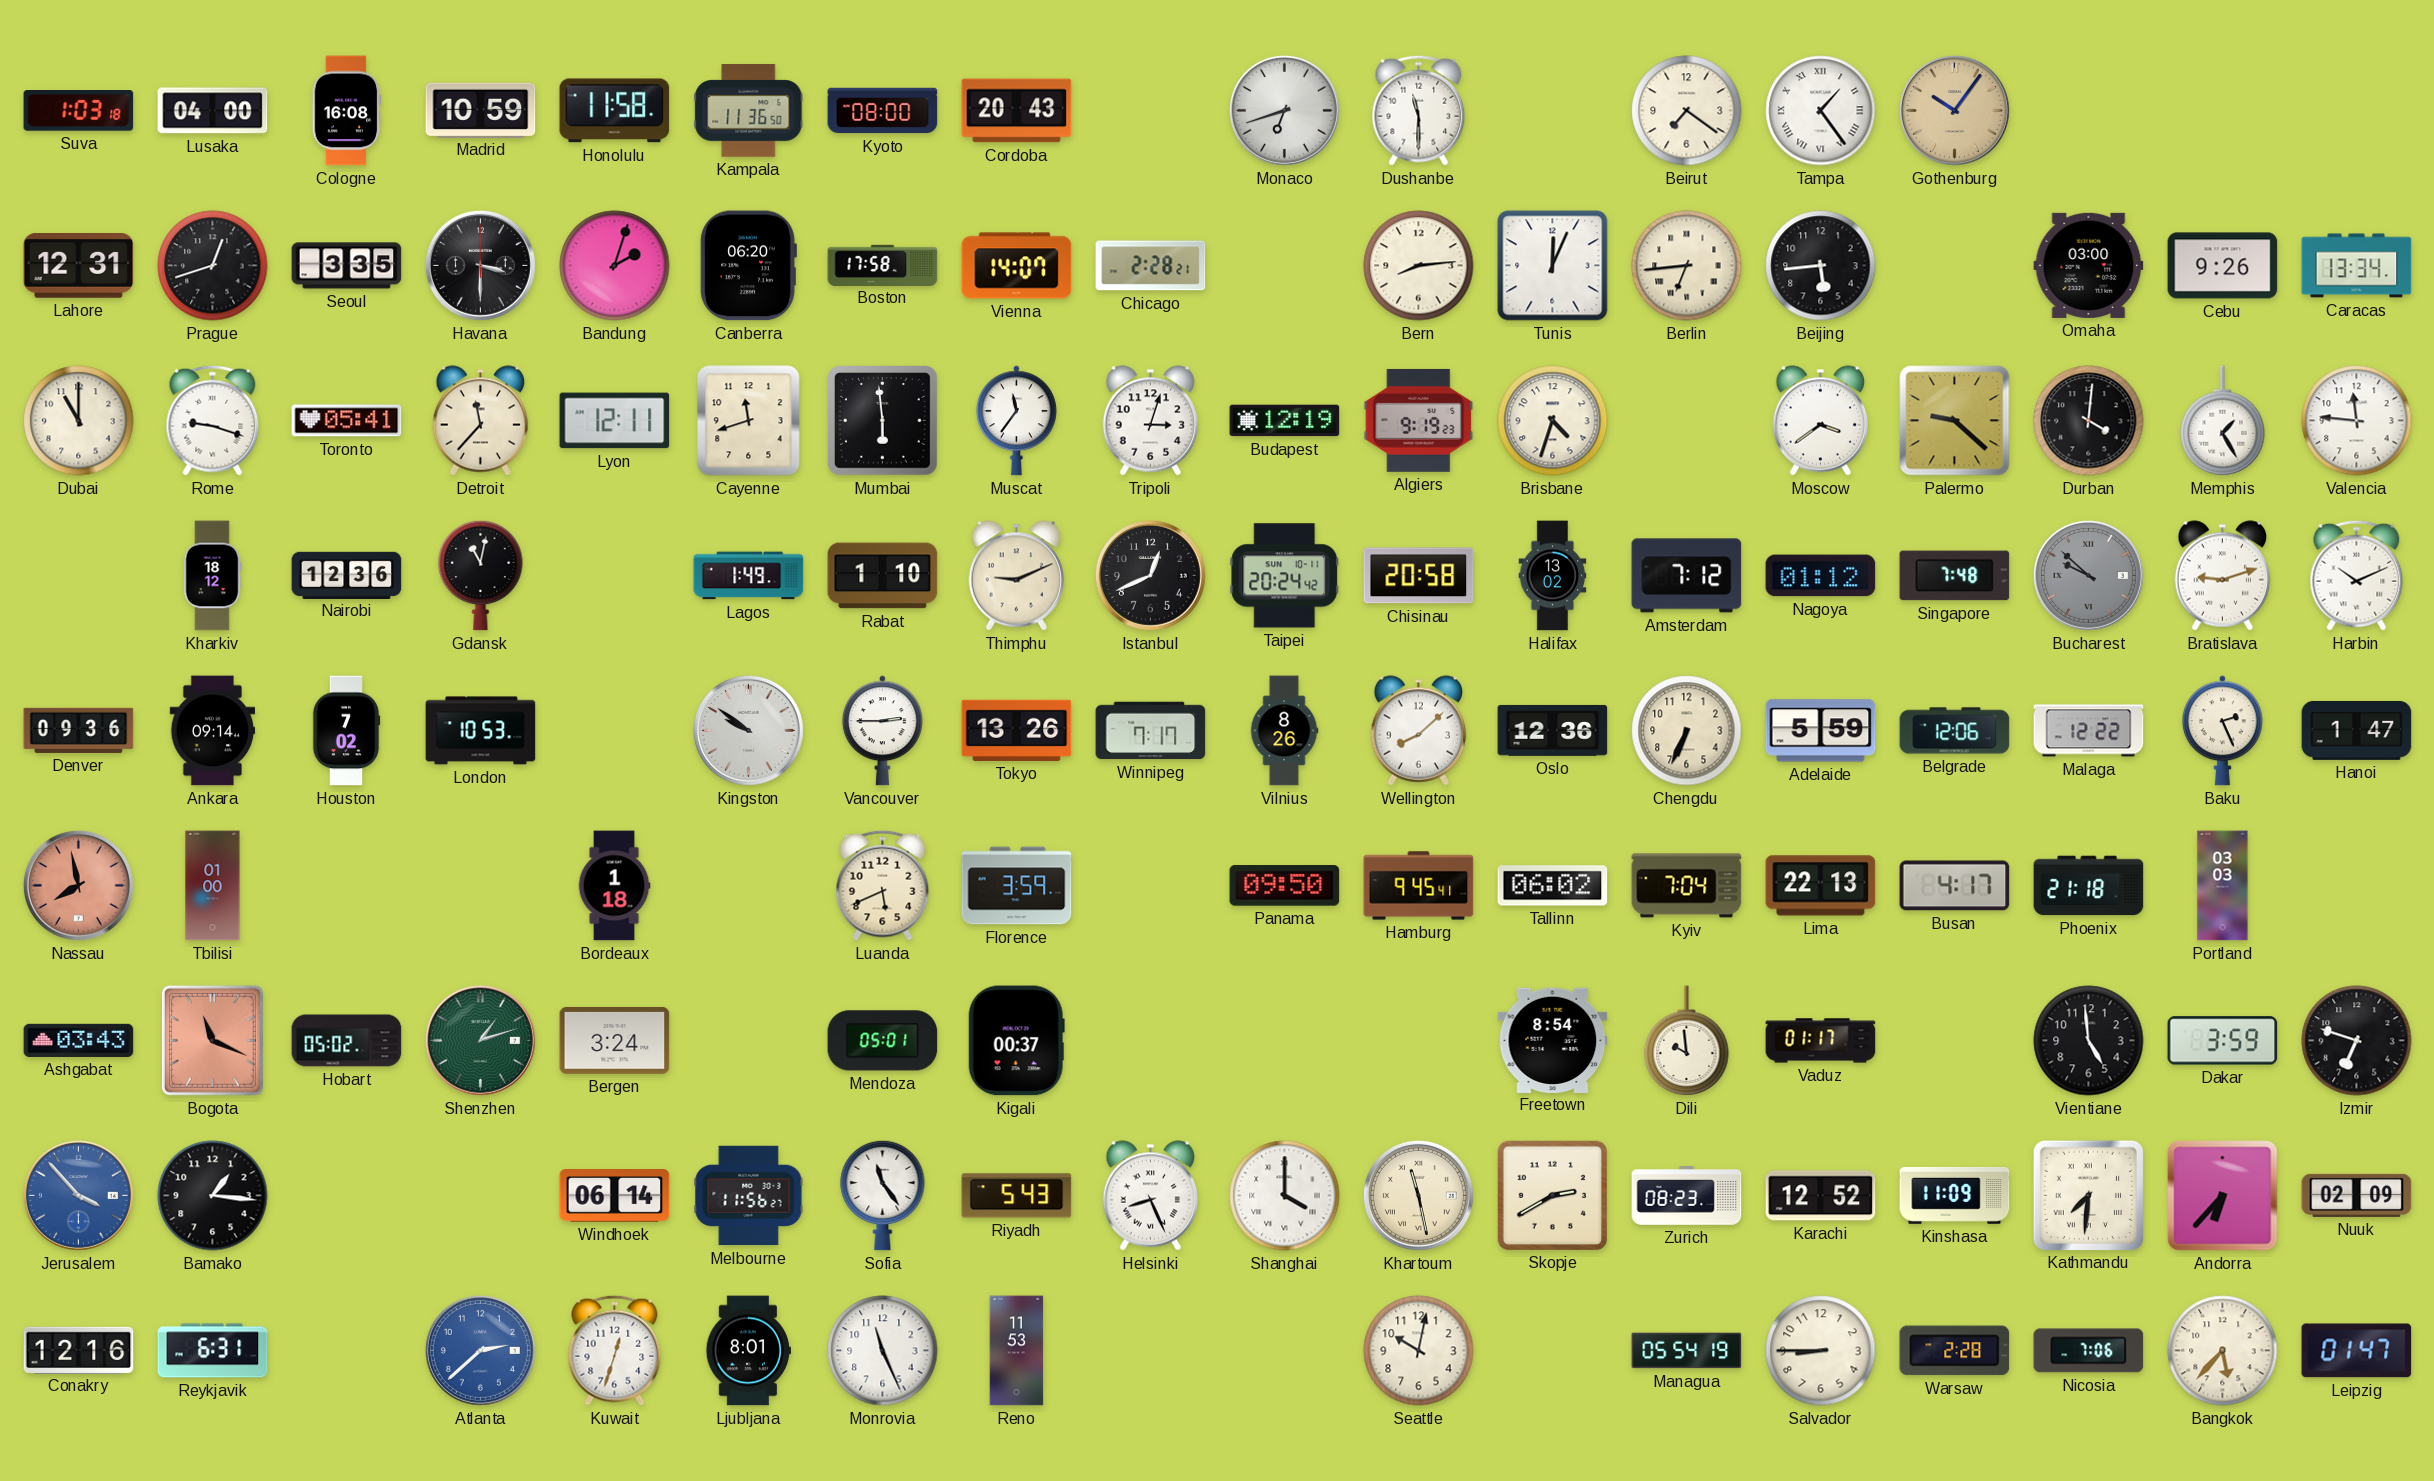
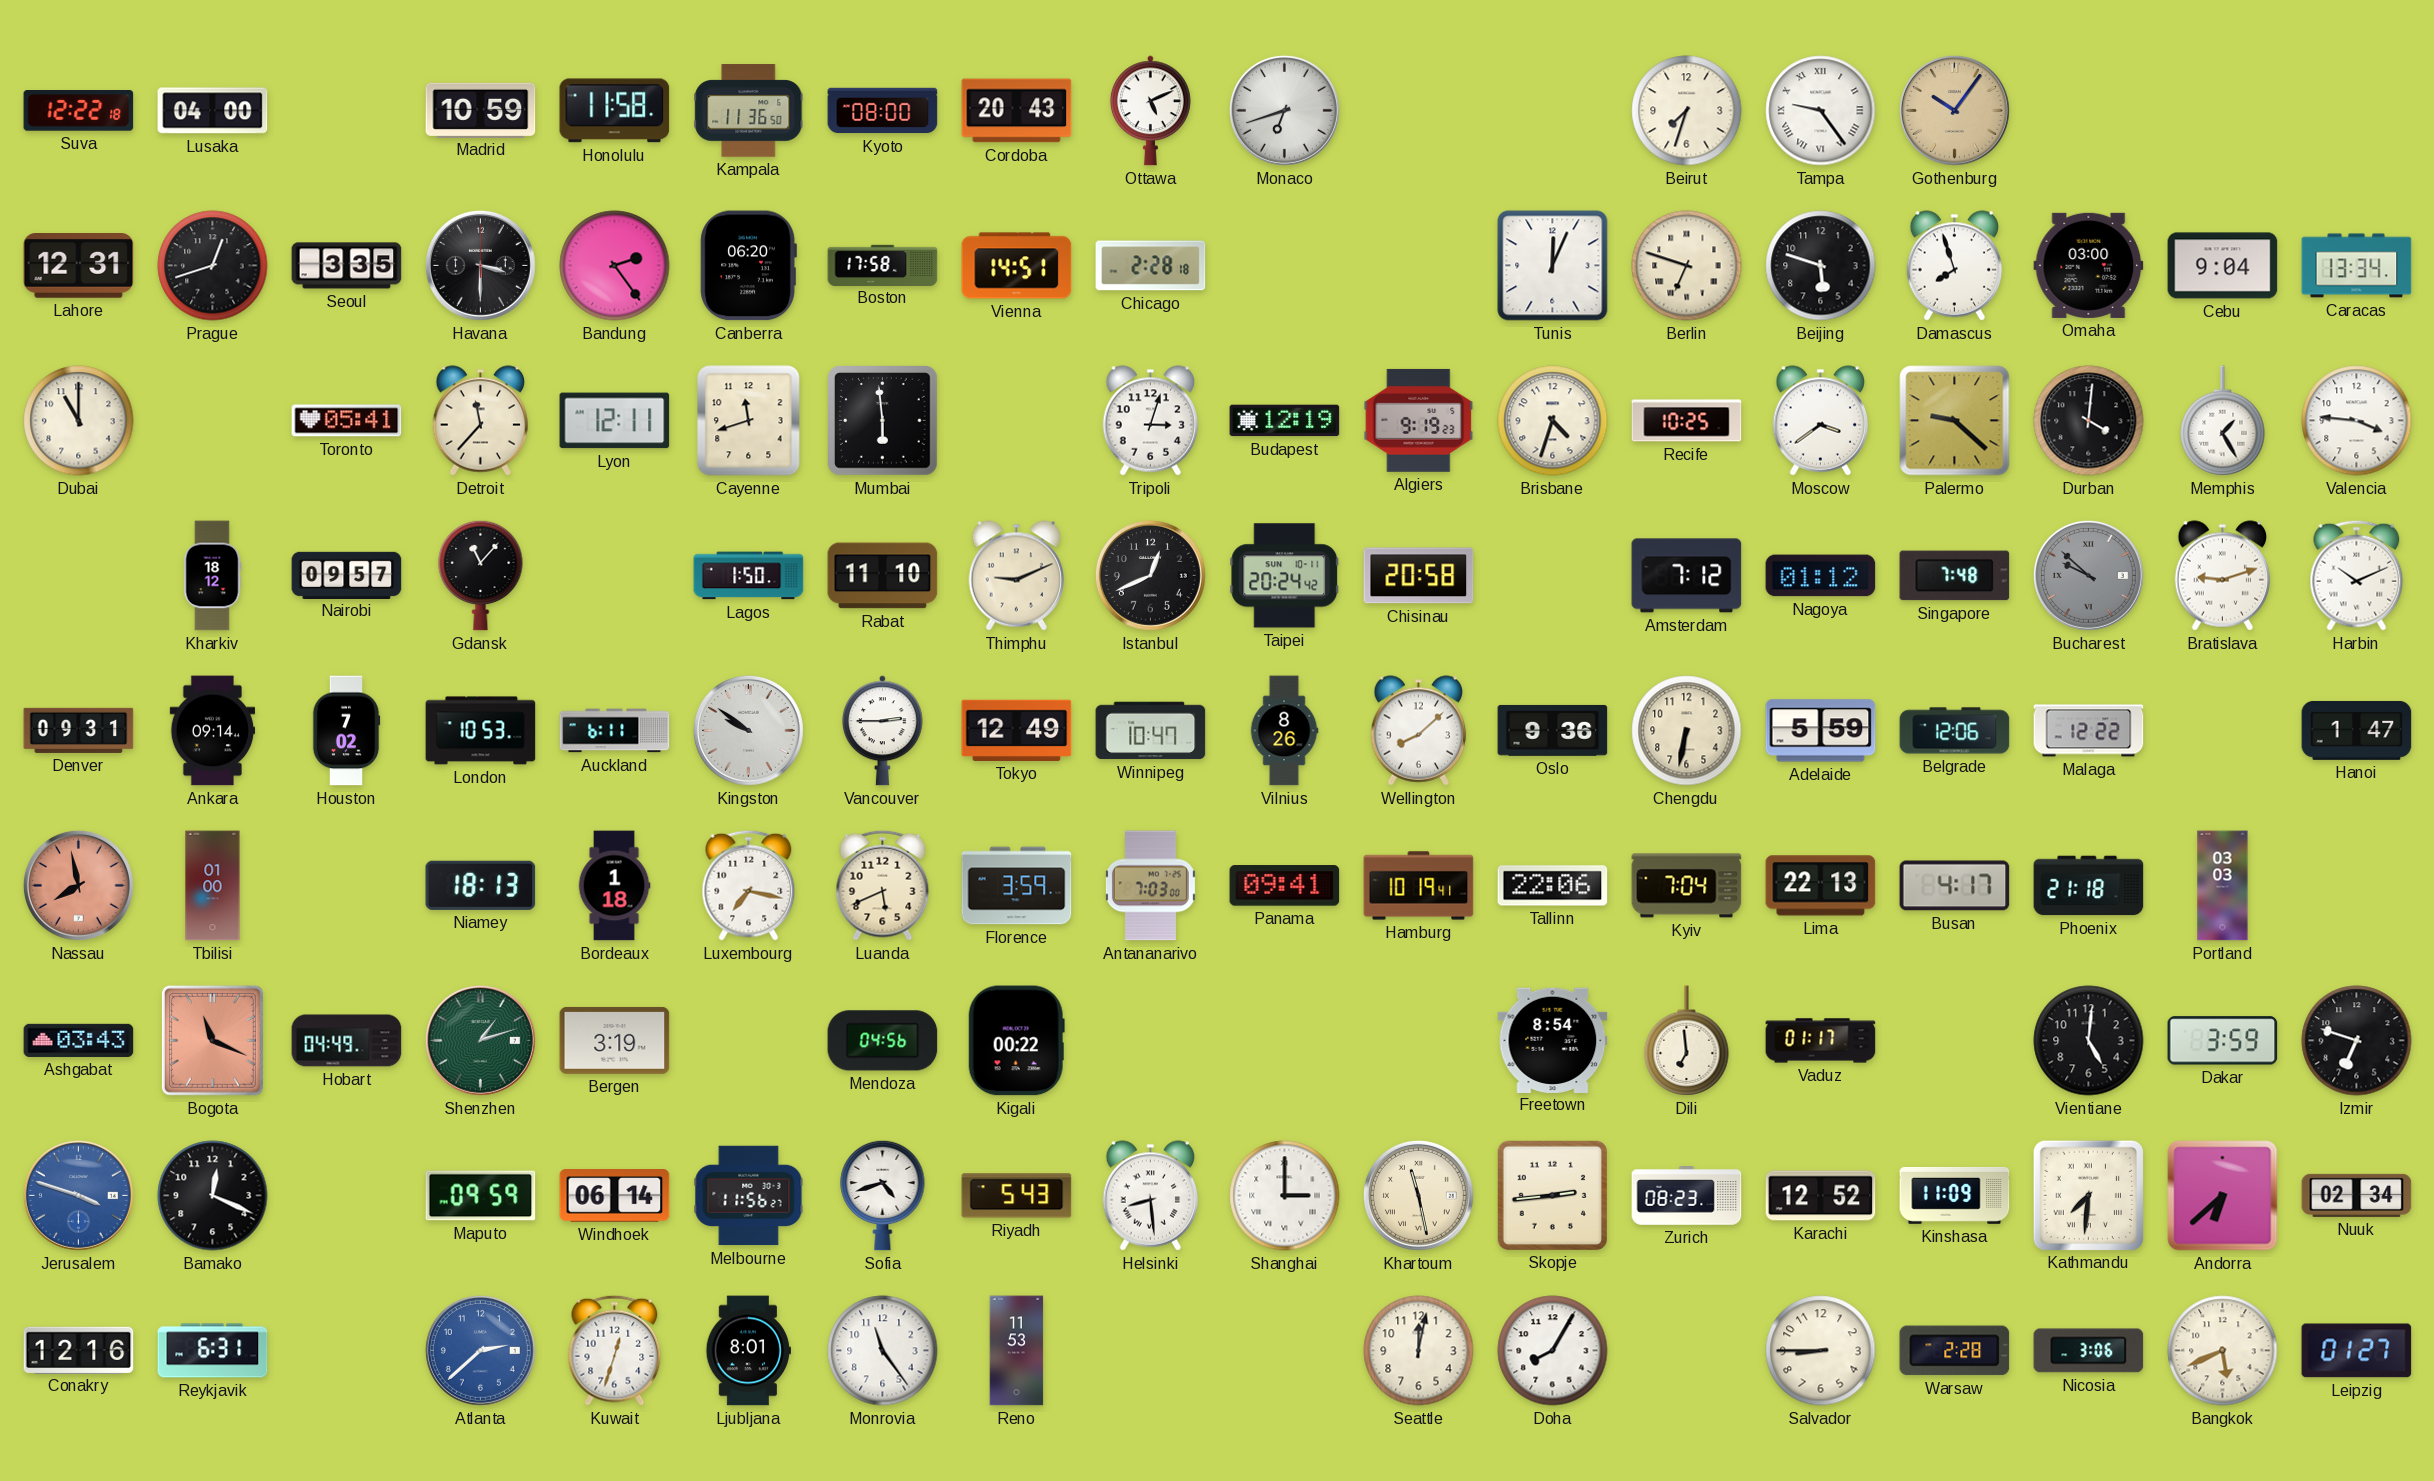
Suva: 1:03 -> 12:22 (79, 111)
Cologne: 16:08 -> none (347, 111)
Ottawa: none -> 5:11 (1150, 111)
Dushanbe: 11:30 -> none (1419, 110)
Beirut: 7:21 -> 7:33 (1687, 111)
Tampa: 1:24 -> 9:24 (1821, 111)
Bandung: 2:03 -> 2:24 (615, 266)
Vienna: 14:07 -> 14:51 (1017, 266)
Chicago: 2:28:21 -> 2:28:18 (1151, 266)
Bern: 8:14 -> none (1419, 266)
Berlin: 6:44 -> 6:48 (1687, 266)
Beijing: 5:44 -> 5:48 (1821, 266)
Damascus: none -> 7:57 (1955, 266)
Cebu: 9:26 -> 9:04 (2223, 266)
Rome: 9:18 -> none (213, 420)
Muscat: 11:36 -> none (1016, 421)
Recife: none -> 10:25 (1687, 421)
Valencia: 11:46 -> 3:46 (2357, 421)
Nairobi: 12:36 -> 09:57 (347, 575)
Gdansk: 11:02 -> 11:07 (481, 575)
Lagos: 1:49 -> 1:50 (749, 576)
Rabat: 1:10 -> 11:10 (883, 576)
Halifax: 13:02 -> none (1553, 576)
Denver: 09:36 -> 09:31 (79, 730)
Auckland: none -> 6:11 (615, 731)
Tokyo: 13:26 -> 12:49 (1017, 730)
Winnipeg: 7:17 -> 10:47 (1151, 731)
Oslo: 12:36 -> 9:36 (1553, 730)
Chengdu: 6:34 -> 6:32 (1687, 731)
Baku: 2:26 -> none (2222, 731)
Niamey: none -> 18:13 (481, 885)
Luxembourg: none -> 7:17 (749, 885)
Antananarivo: none -> 7:03 (1150, 886)
Panama: 09:50 -> 09:41 (1285, 886)
Hamburg: 9:45 -> 10:19 (1419, 886)
Tallinn: 06:02 -> 22:06 (1553, 886)
Hobart: 05:02 -> 04:49 (347, 1041)
Bergen: 3:24 -> 3:19 (615, 1040)
Mendoza: 05:01 -> 04:56 (883, 1041)
Kigali: 00:37 -> 00:22 (1016, 1041)
Dili: 9:59 -> 6:59 (1687, 1041)
Vientiane: 4:59 -> 5:01 (2089, 1041)
Jerusalem: 3:53 -> 3:48 (78, 1195)
Bamako: 1:16 -> 12:19 (213, 1196)
Maputo: none -> 09:59 (481, 1196)
Sofia: 11:24 -> 4:42 (883, 1195)
Helsinki: 8:26 -> 8:29 (1151, 1196)
Shanghai: 4:00 -> 3:00 (1285, 1196)
Skopje: 2:40 -> 2:44 (1552, 1195)
Andorra: 6:37 -> 6:38 (2223, 1196)
Nuuk: 02:09 -> 02:34 (2357, 1195)
Monrovia: 11:26 -> 11:24 (883, 1351)
Seattle: 10:02 -> 12:02 (1419, 1351)
Doha: none -> 8:05 (1553, 1351)
Managua: 05:54 -> none (1687, 1351)
Nicosia: 7:06 -> 3:06 (2089, 1351)
Bangkok: 5:37 -> 5:41 (2223, 1351)
Leipzig: 01:47 -> 01:27 (2357, 1351)
